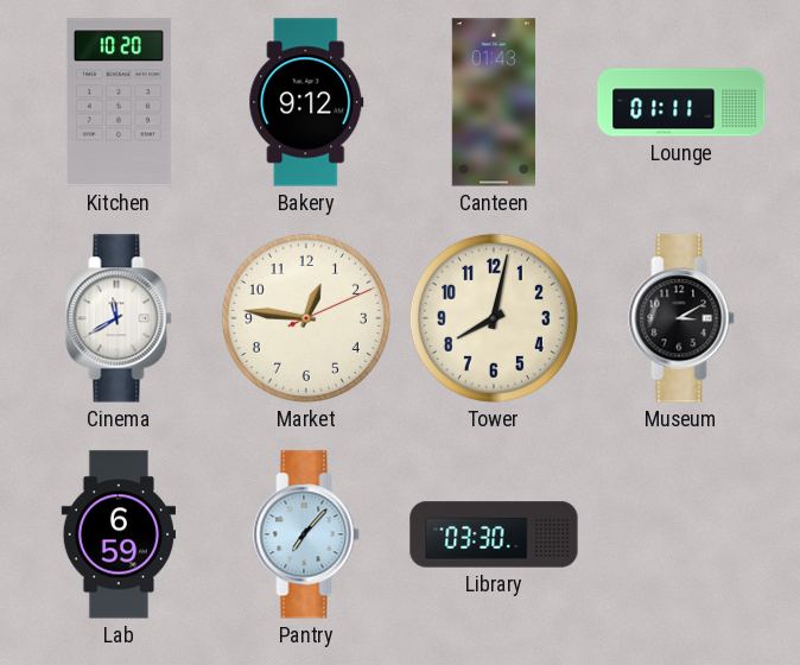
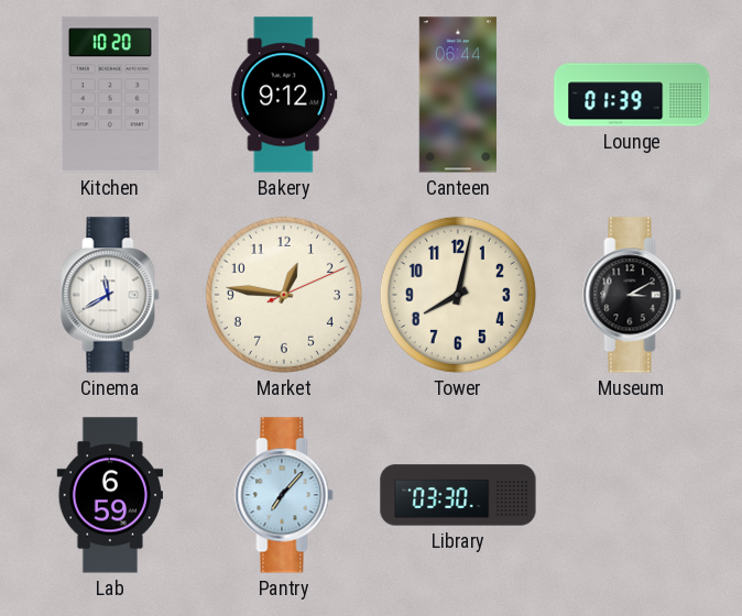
Canteen: 01:43 -> 06:44 (458, 95)
Lounge: 01:11 -> 01:39 (632, 95)
